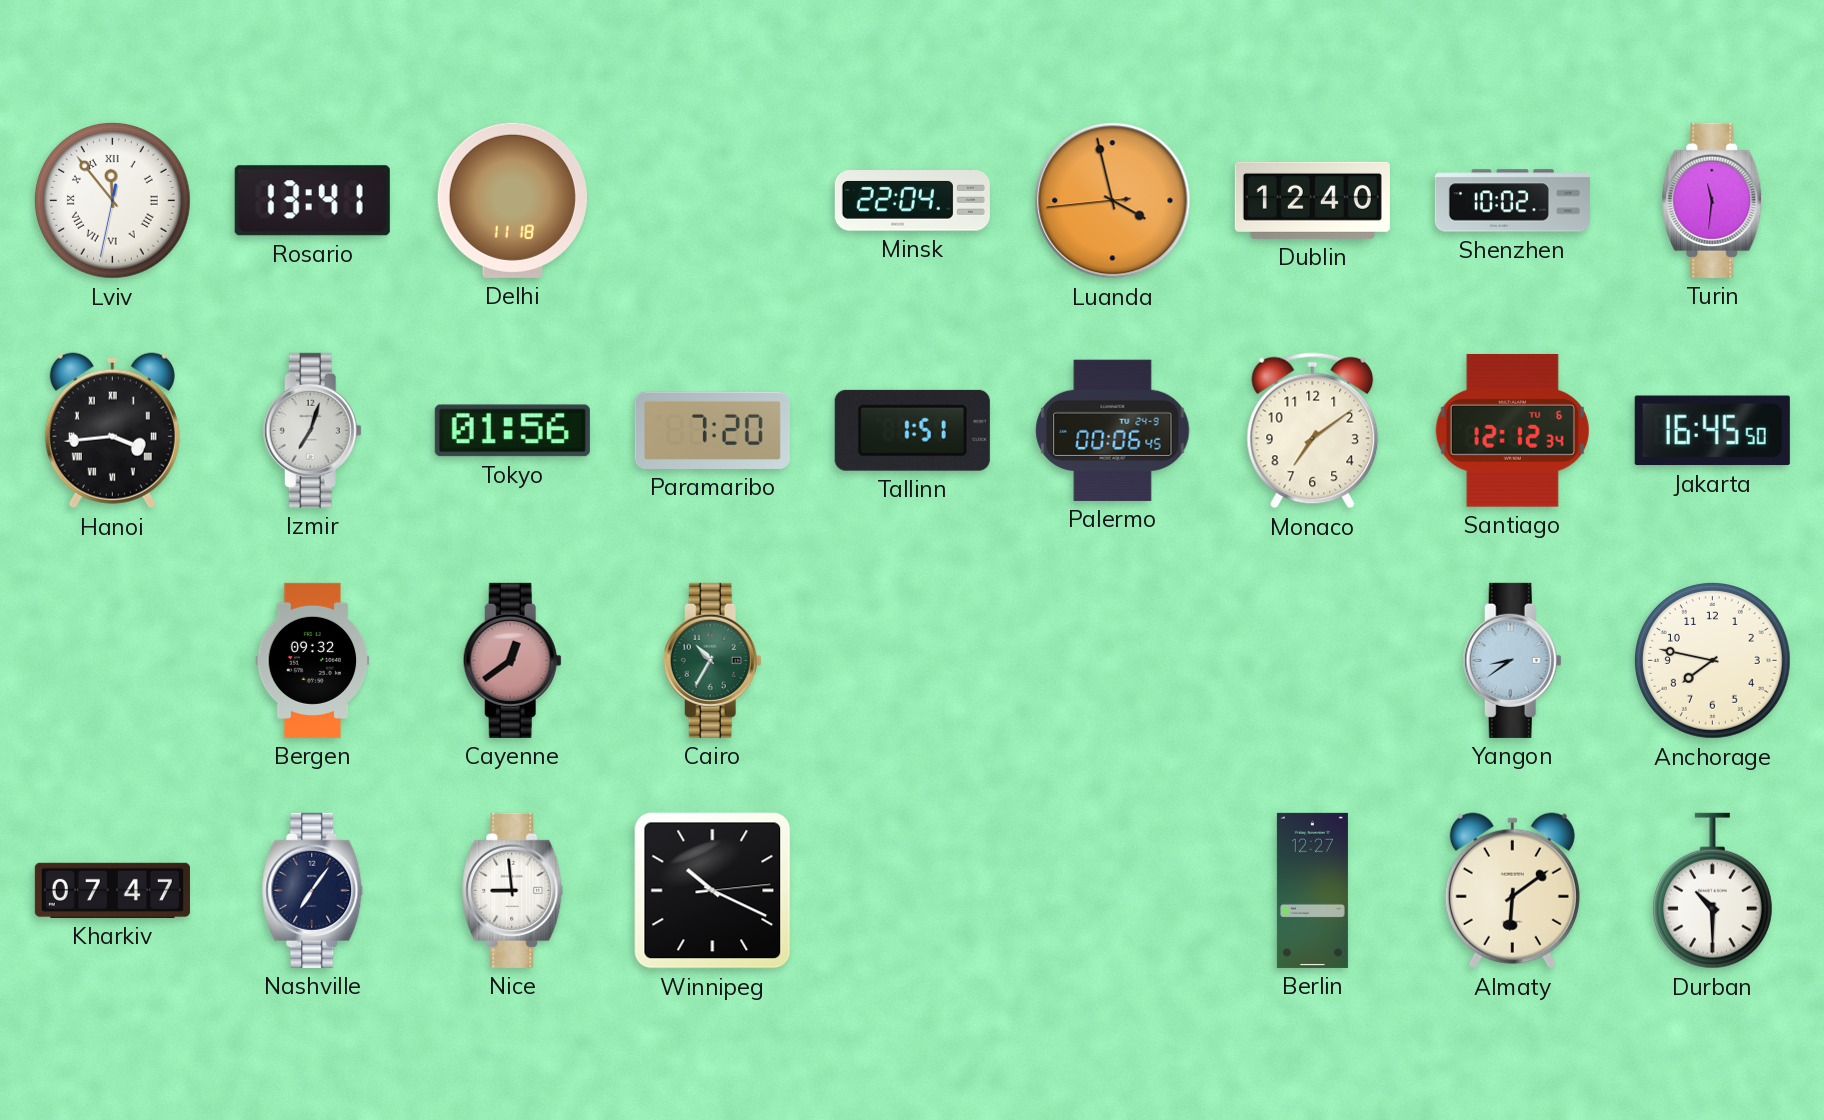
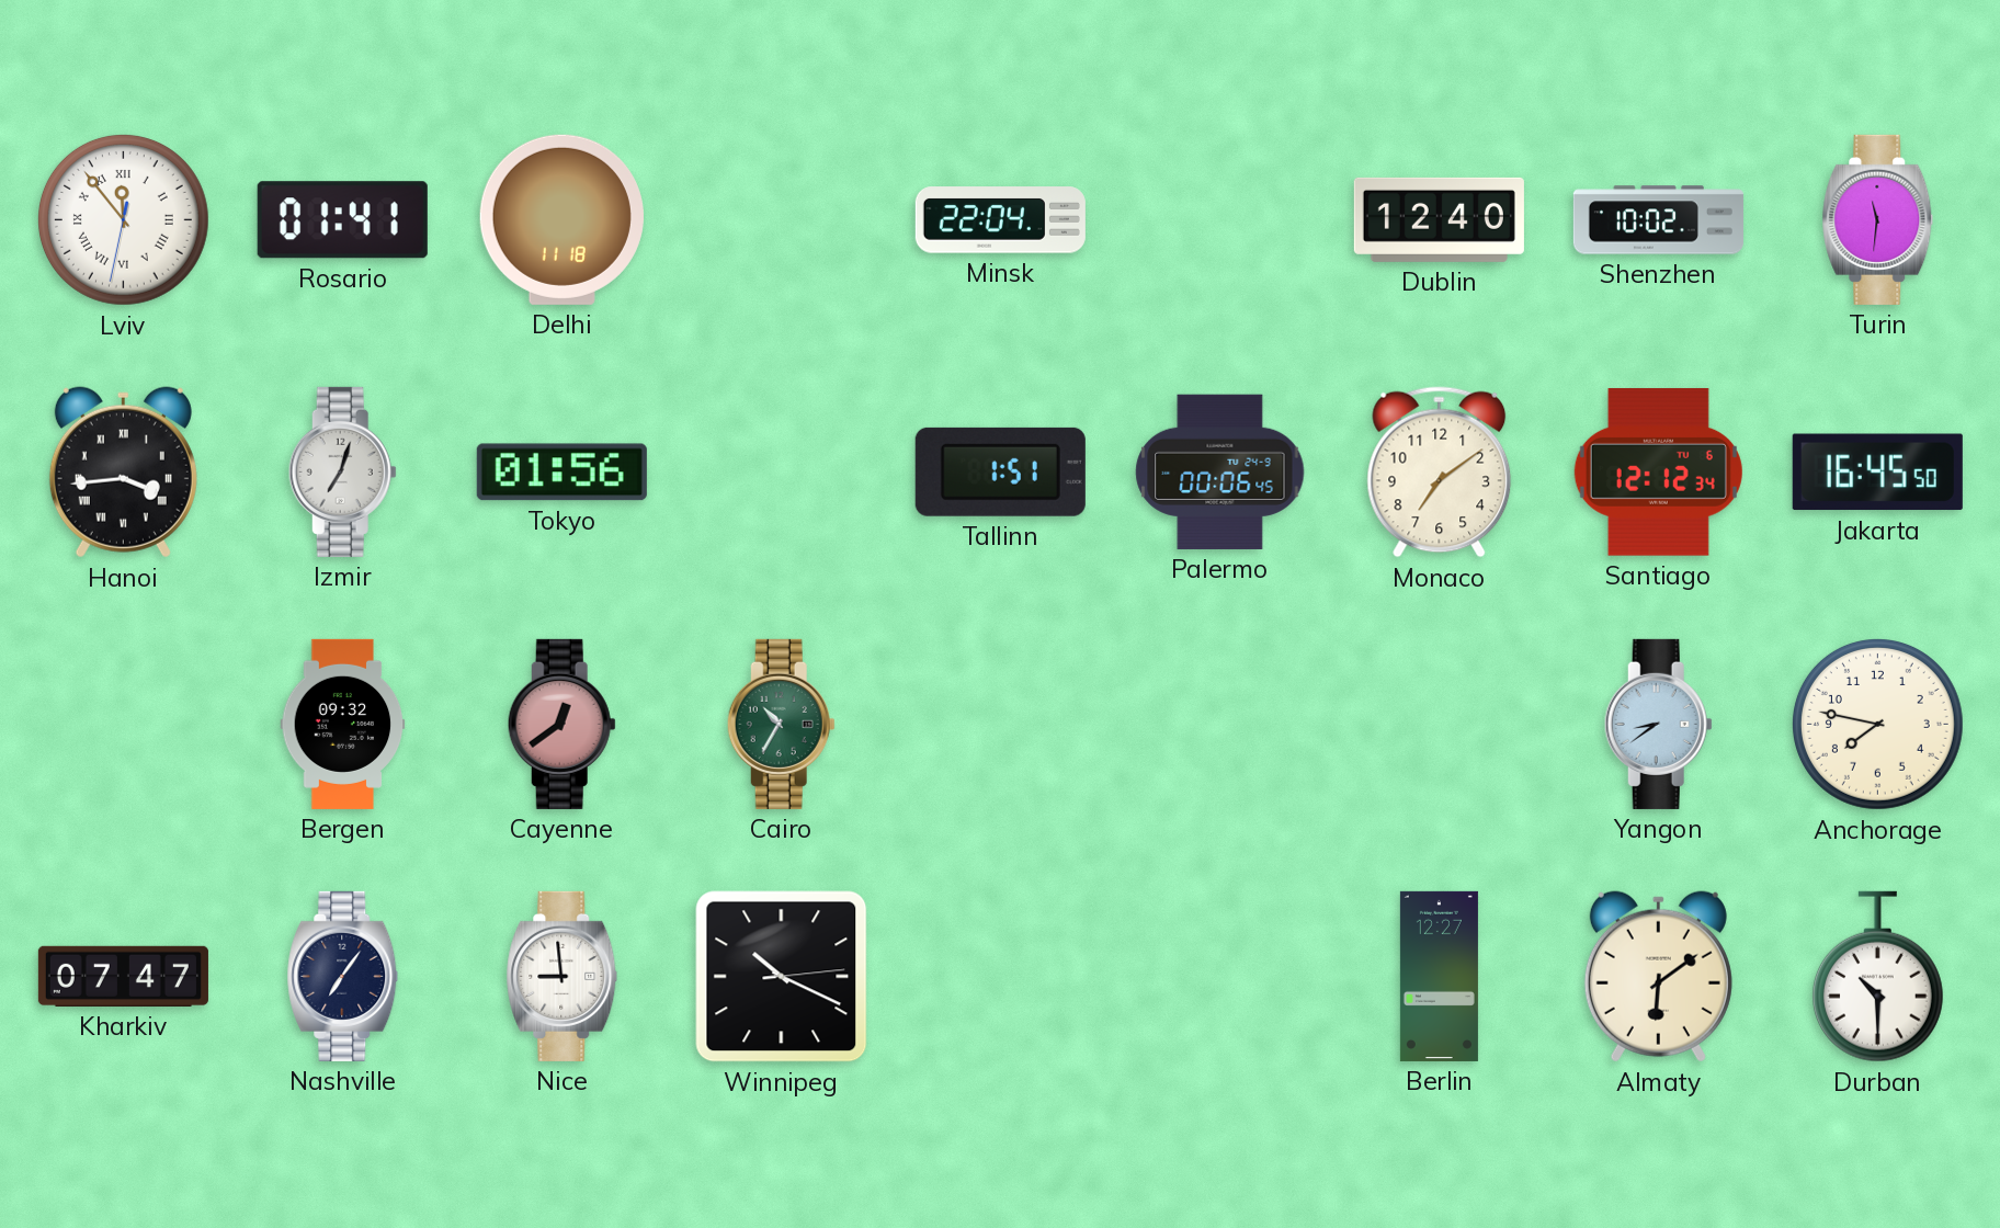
Rosario: 13:41 -> 01:41 (342, 220)
Luanda: 3:57 -> none (1113, 201)
Paramaribo: 7:20 -> none (712, 430)
